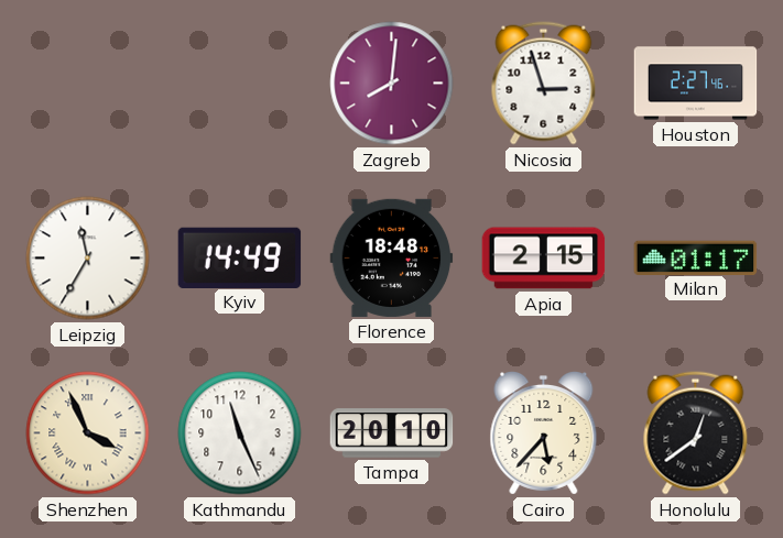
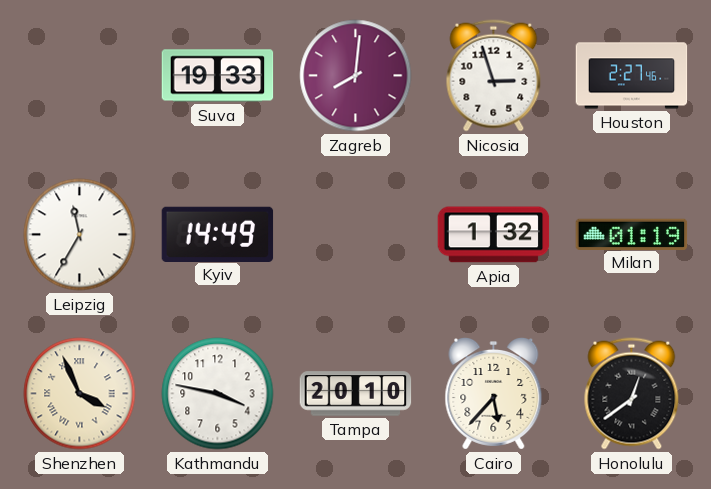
Suva: none -> 19:33 (218, 76)
Florence: 18:48 -> none (392, 257)
Apia: 2:15 -> 1:32 (494, 235)
Milan: 01:17 -> 01:19 (632, 234)
Kathmandu: 11:26 -> 3:47 (218, 394)
